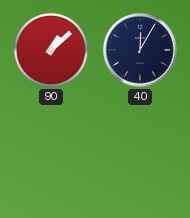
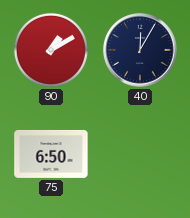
90: 1:08 -> 1:10 (51, 50)
75: none -> 6:50 (51, 154)
